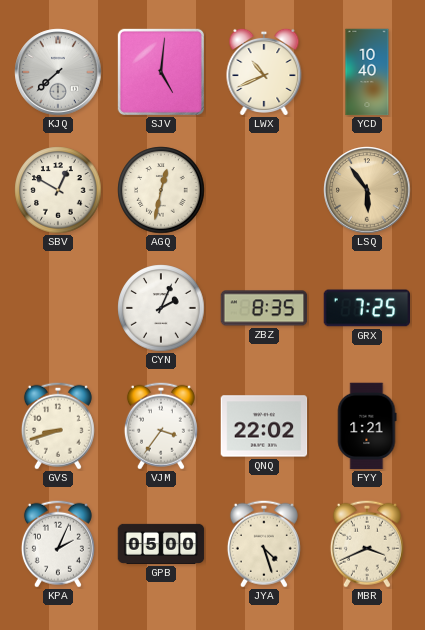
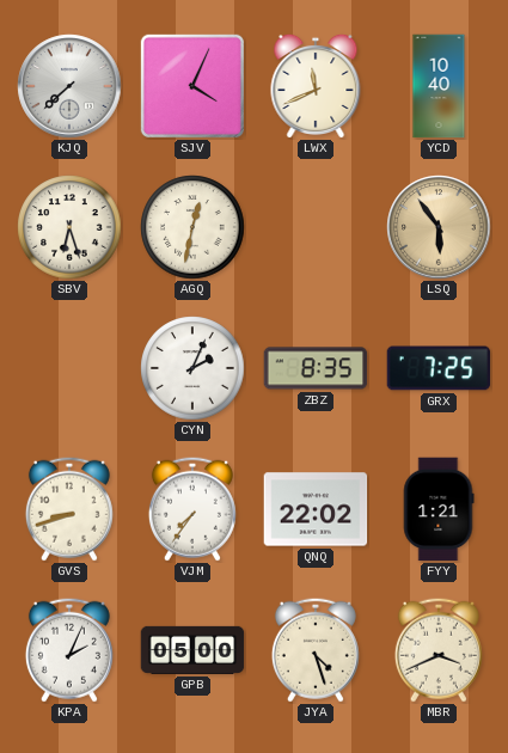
SJV: 5:01 -> 4:04 (192, 86)
LWX: 10:41 -> 11:41 (316, 85)
SBV: 12:50 -> 6:27 (69, 227)
VJM: 3:36 -> 7:36 (192, 509)
